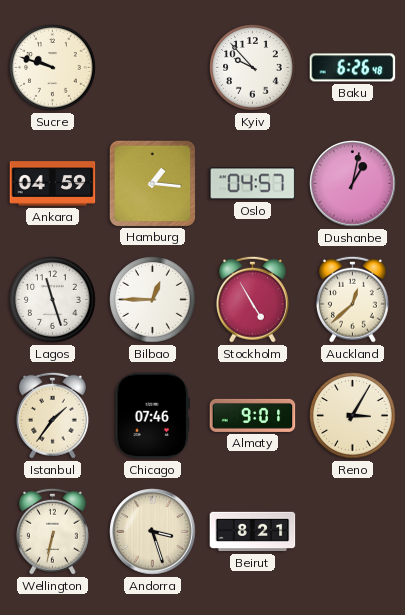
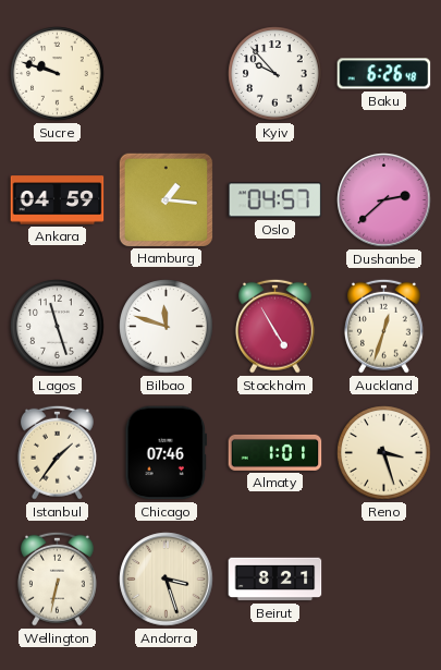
Dushanbe: 1:02 -> 2:38 (384, 200)
Bilbao: 12:45 -> 11:48 (167, 327)
Auckland: 12:38 -> 12:33 (383, 326)
Almaty: 9:01 -> 1:01 (275, 452)
Reno: 3:05 -> 3:27 (384, 453)
